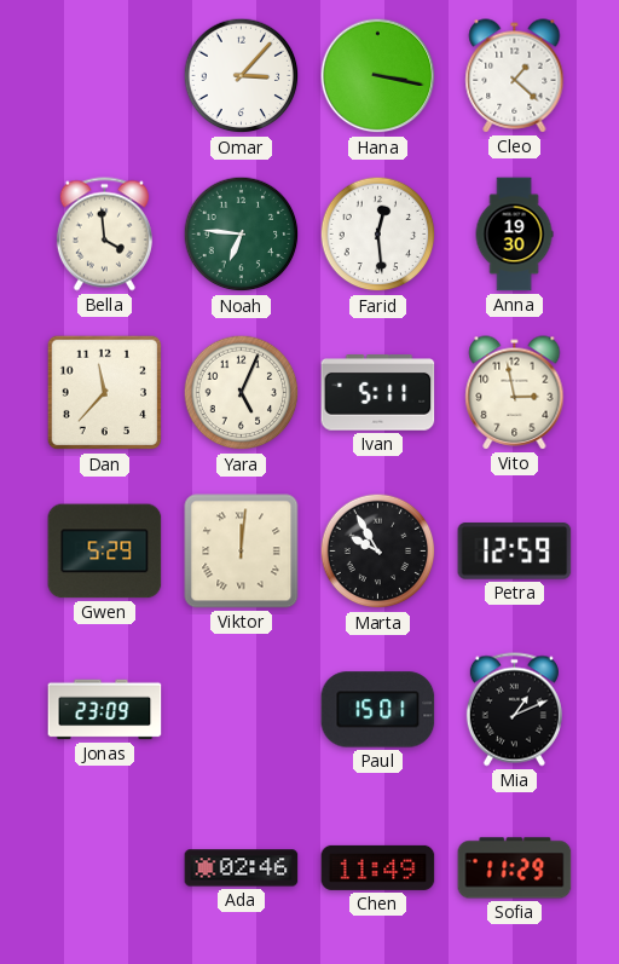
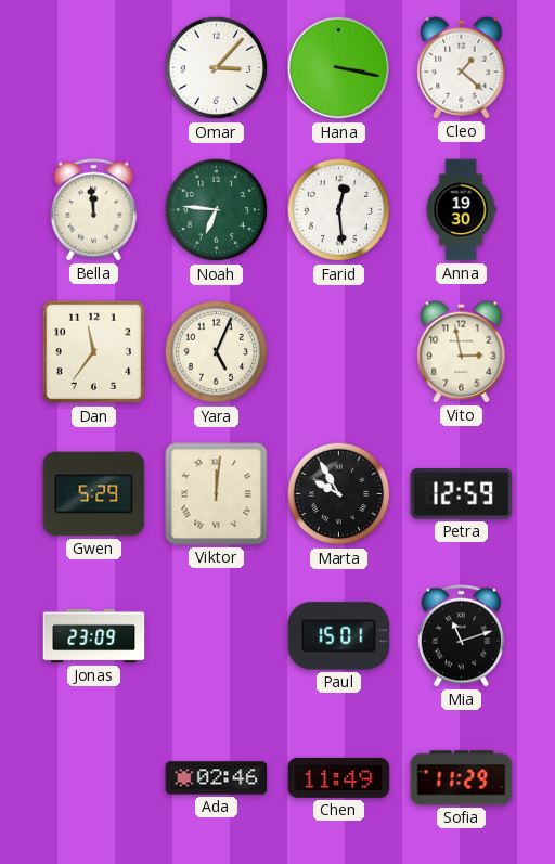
Bella: 3:59 -> 11:59 (93, 210)
Dan: 11:37 -> 11:36 (94, 352)
Ivan: 5:11 -> none (378, 393)
Mia: 1:11 -> 11:12 (461, 636)
